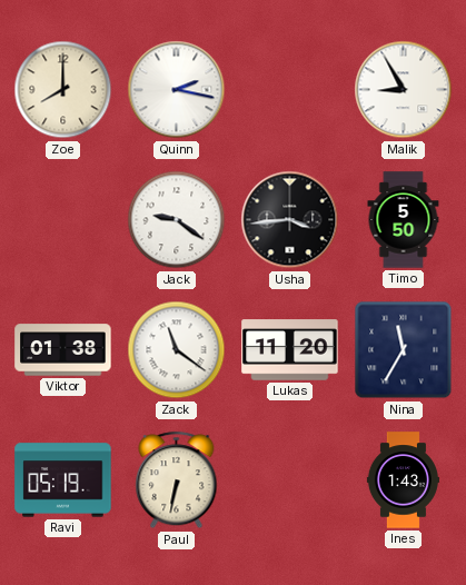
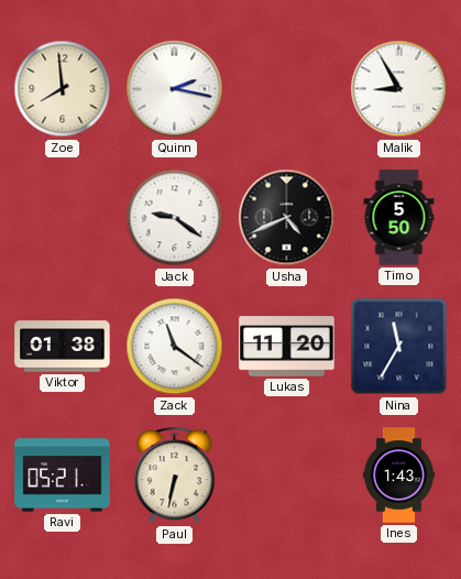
Zoe: 8:00 -> 7:59 (63, 89)
Usha: 3:44 -> 4:41 (287, 218)
Ravi: 05:19 -> 05:21 (63, 476)
